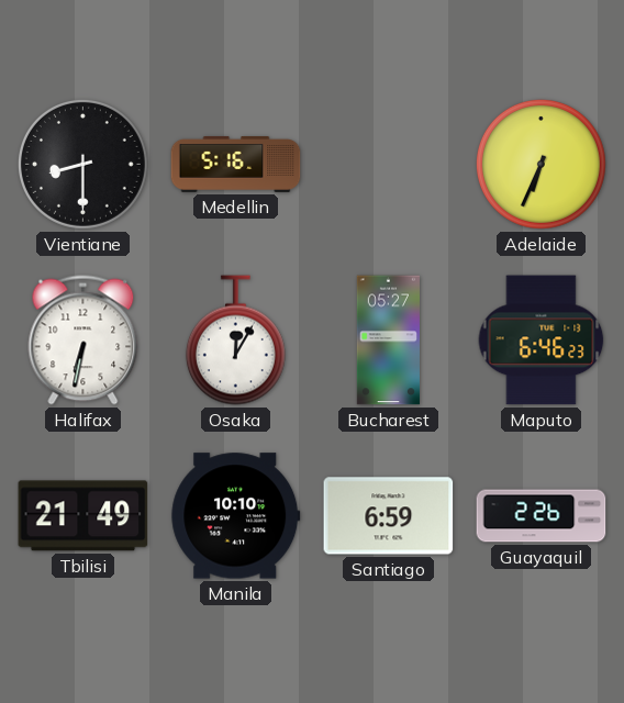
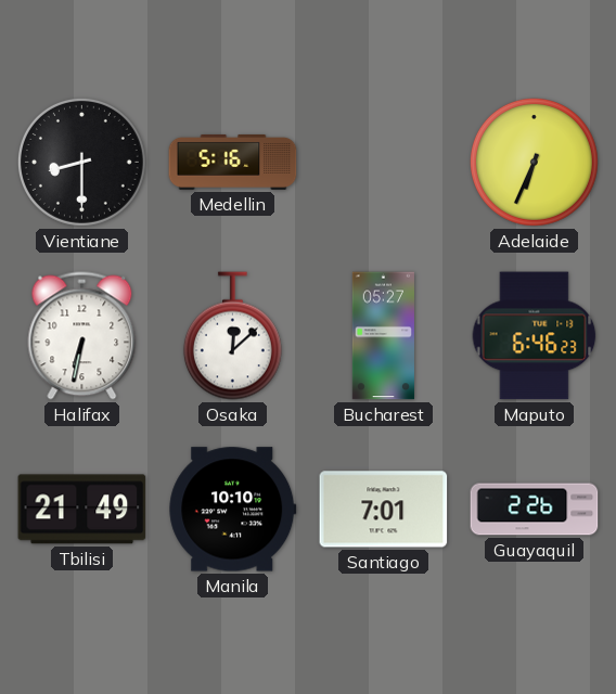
Osaka: 12:05 -> 12:08 (232, 336)
Santiago: 6:59 -> 7:01 (384, 510)
